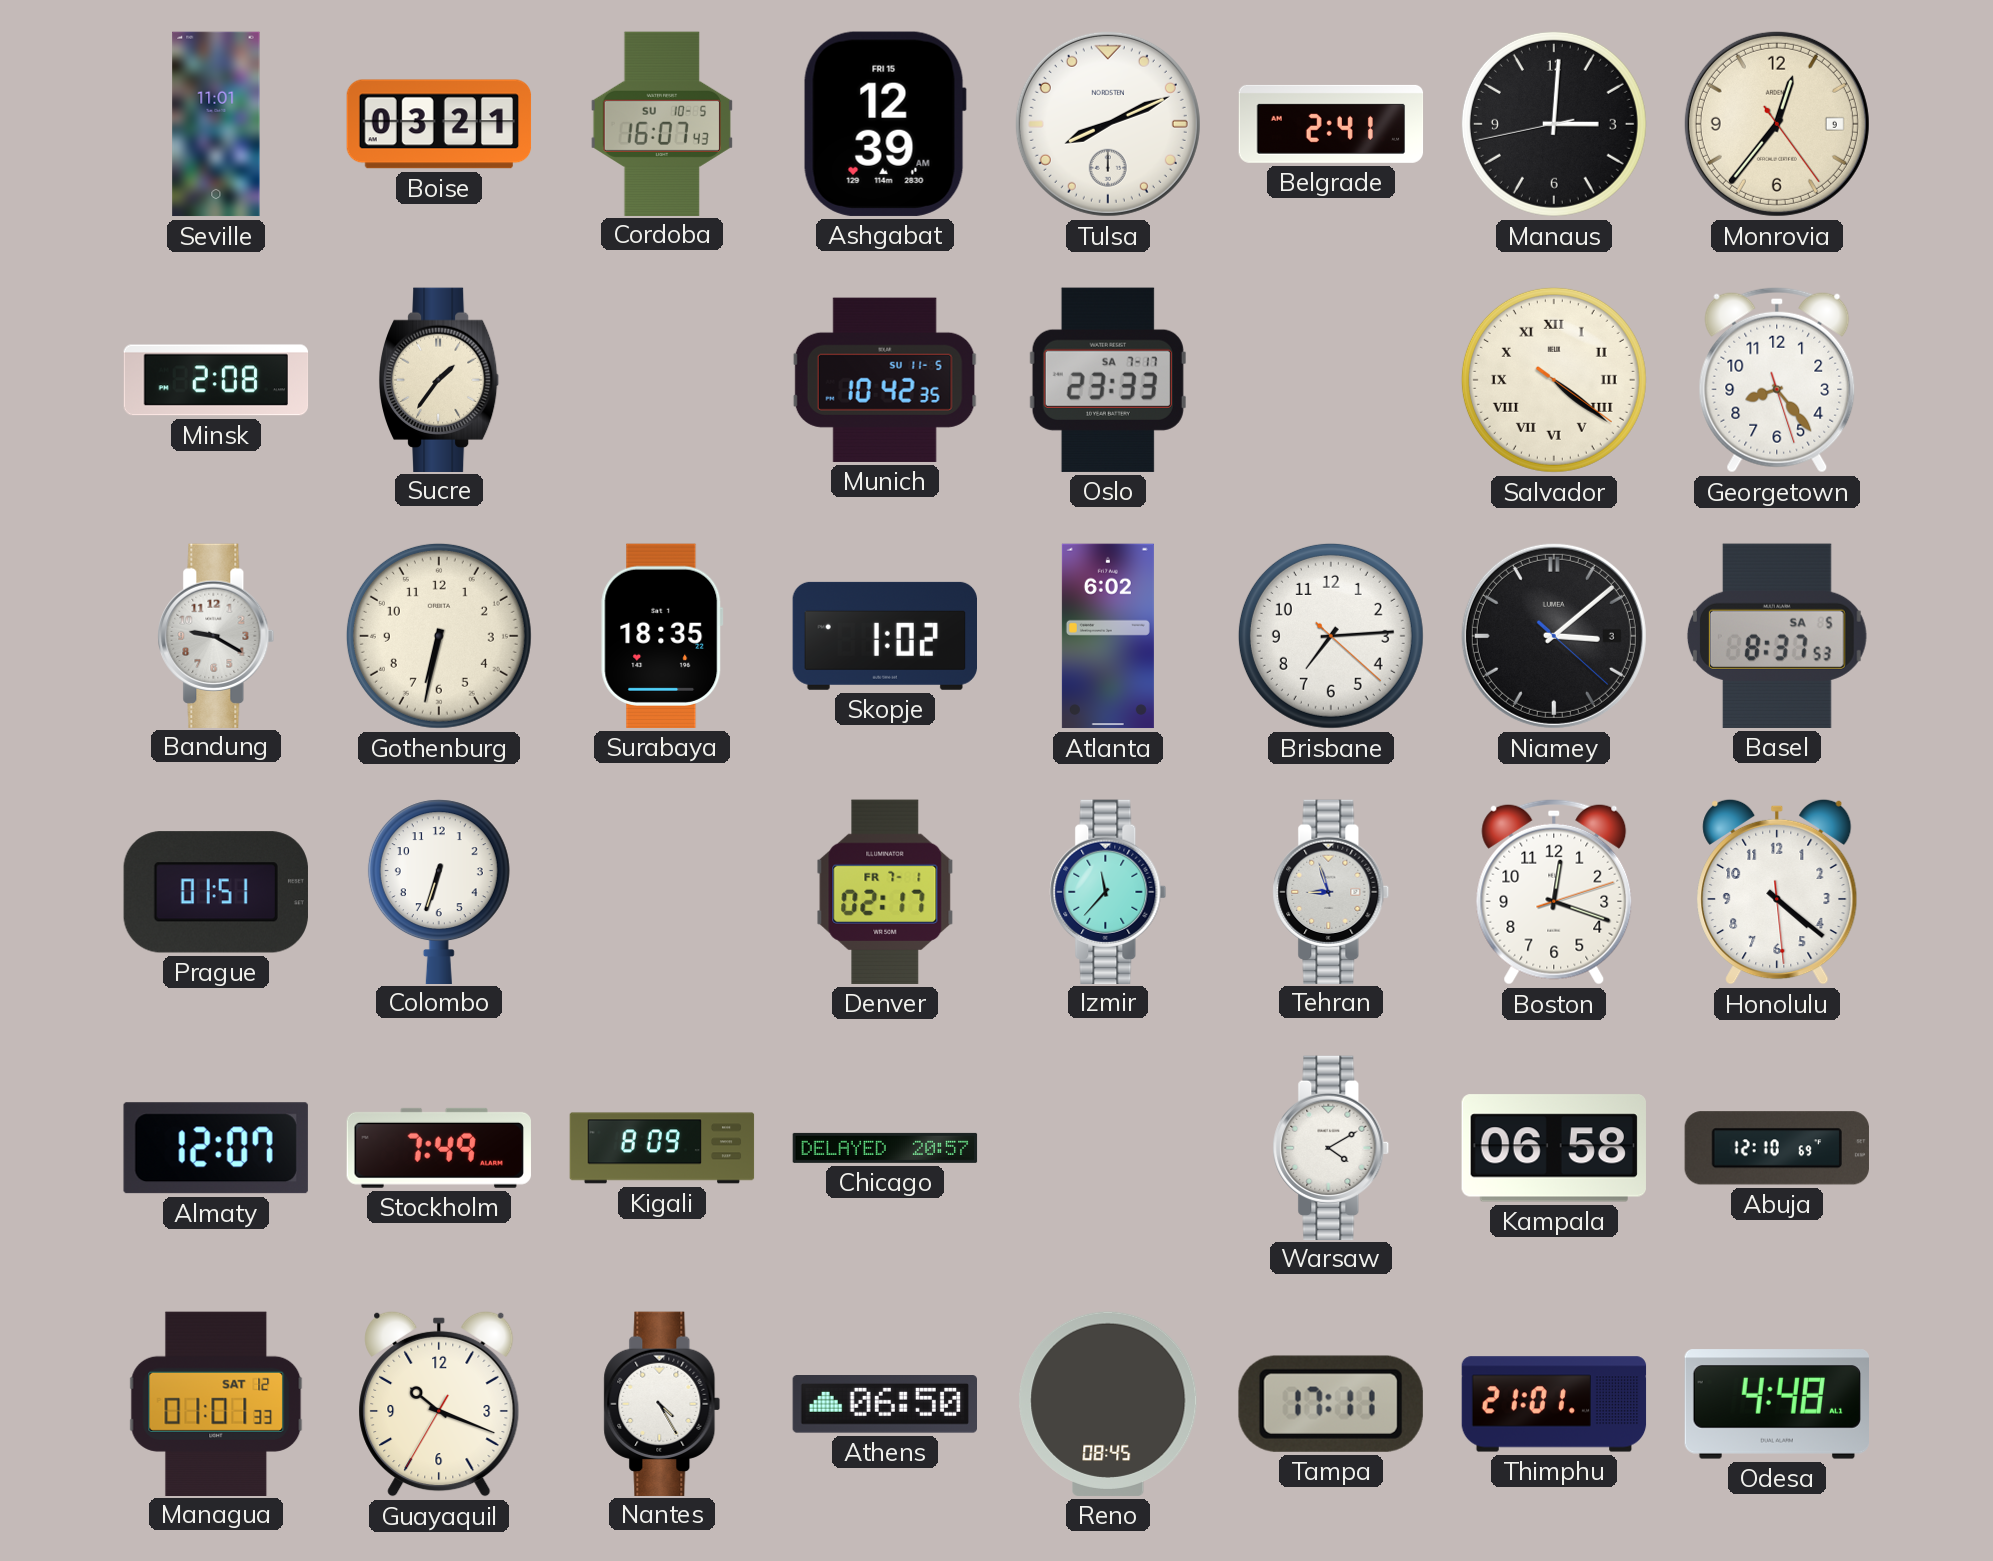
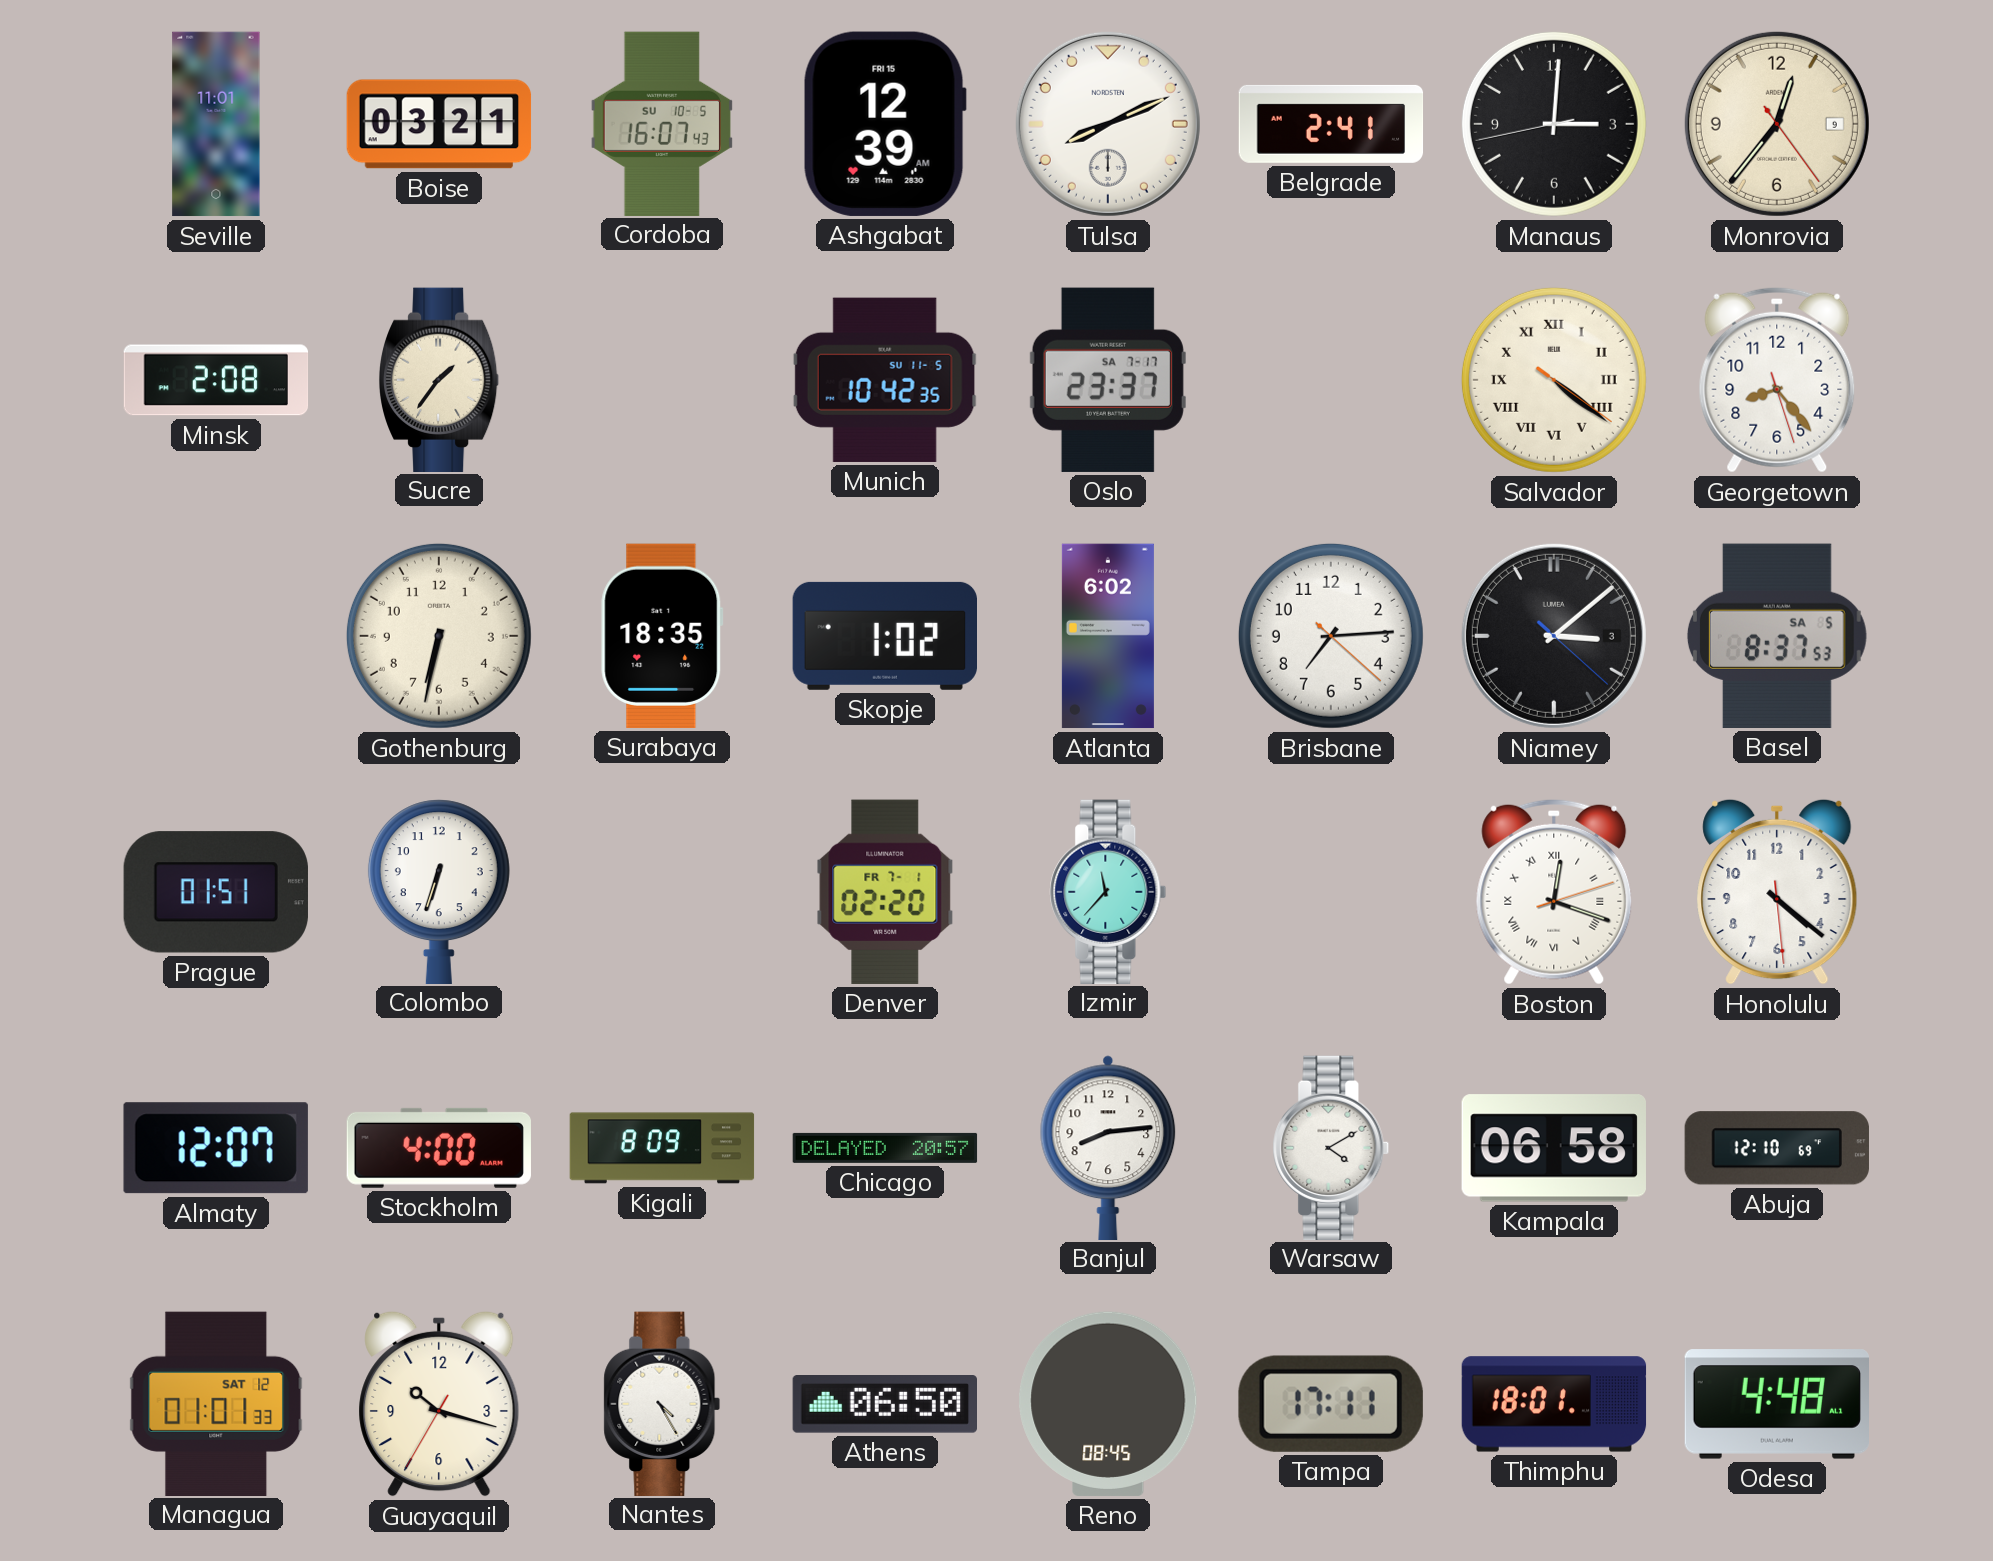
Oslo: 23:33 -> 23:37 (1108, 380)
Bandung: 9:20 -> none (216, 635)
Denver: 02:17 -> 02:20 (885, 892)
Tehran: 8:57 -> none (1331, 891)
Boston numerals: Arabic -> Roman (1554, 892)
Stockholm: 7:49 -> 4:00 (439, 1148)
Banjul: none -> 8:14 (1108, 1147)
Guayaquil: 10:18 -> 10:17 (439, 1404)
Thimphu: 21:01 -> 18:01 (1554, 1404)
